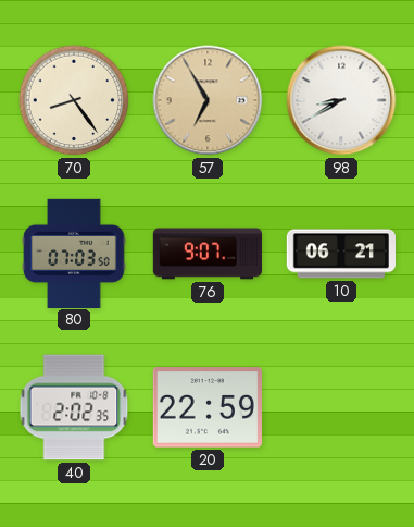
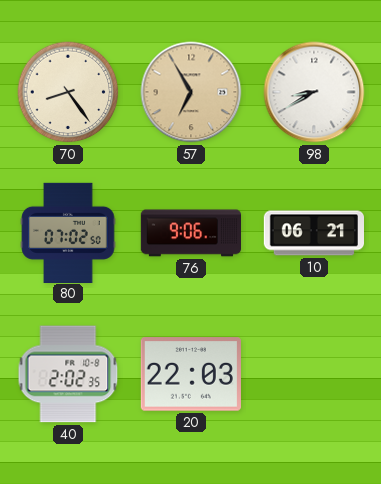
80: 07:03 -> 07:02 (68, 232)
76: 9:07 -> 9:06 (190, 233)
20: 22:59 -> 22:03 (191, 374)
